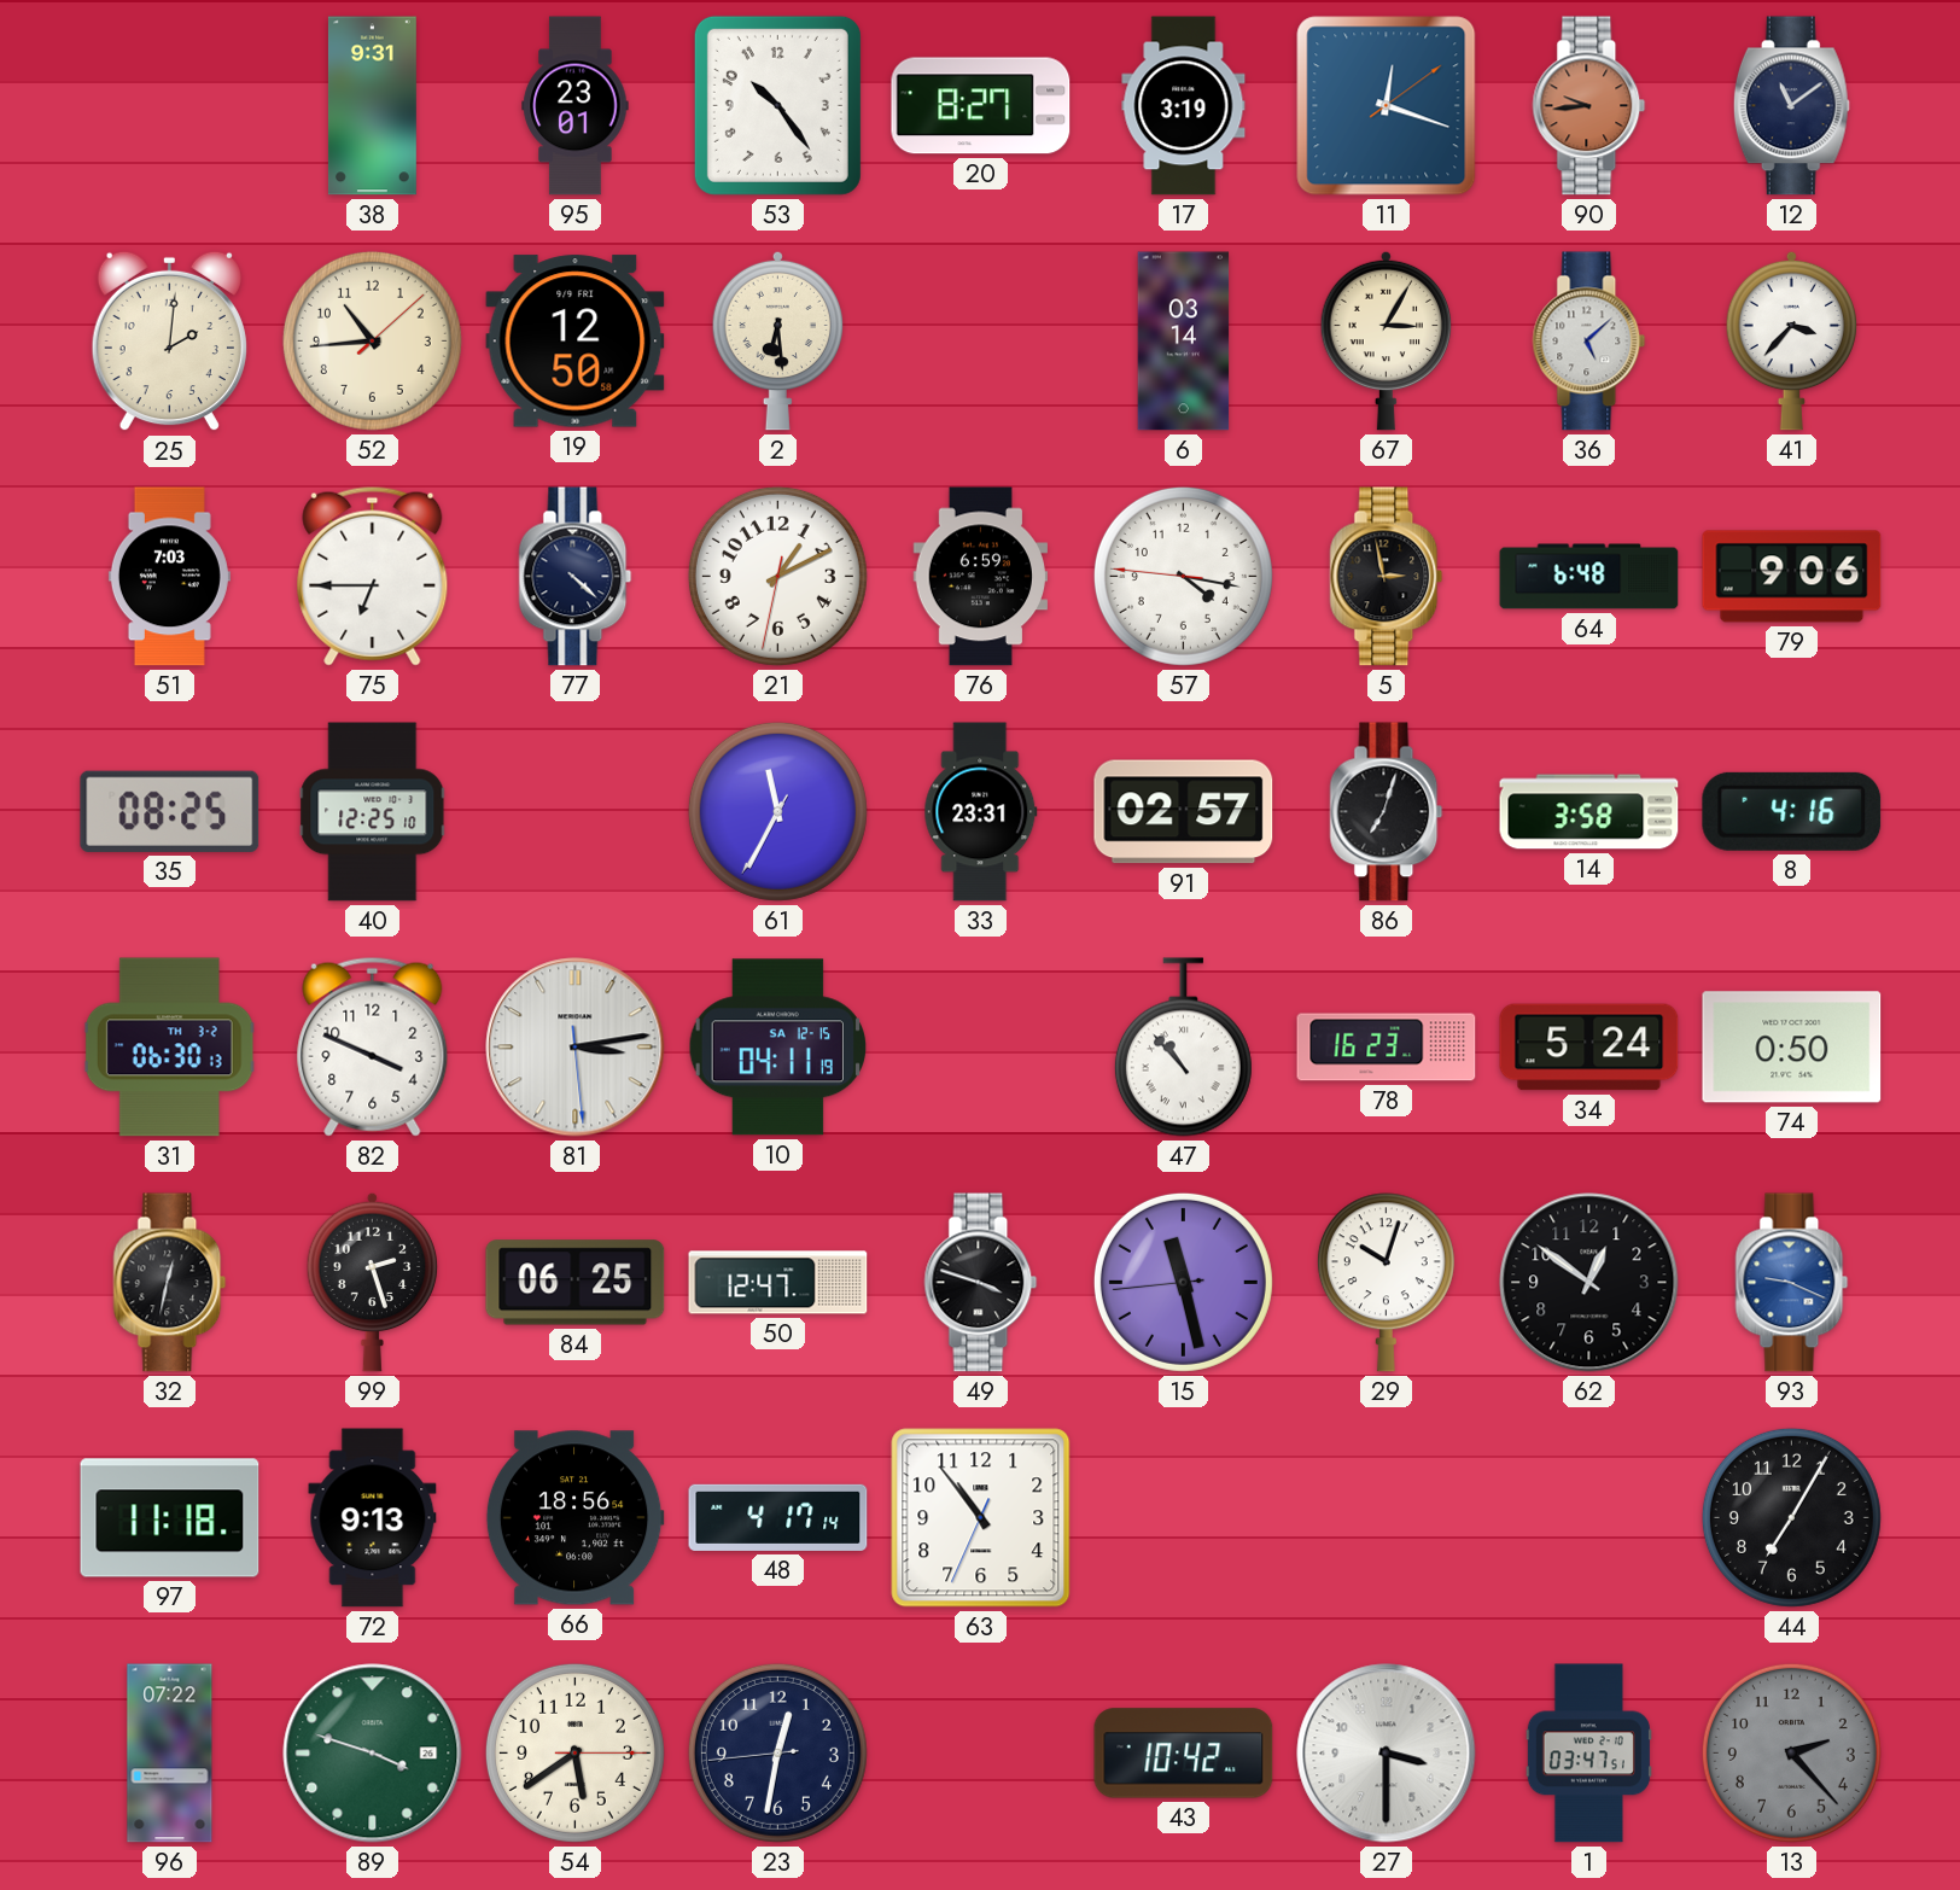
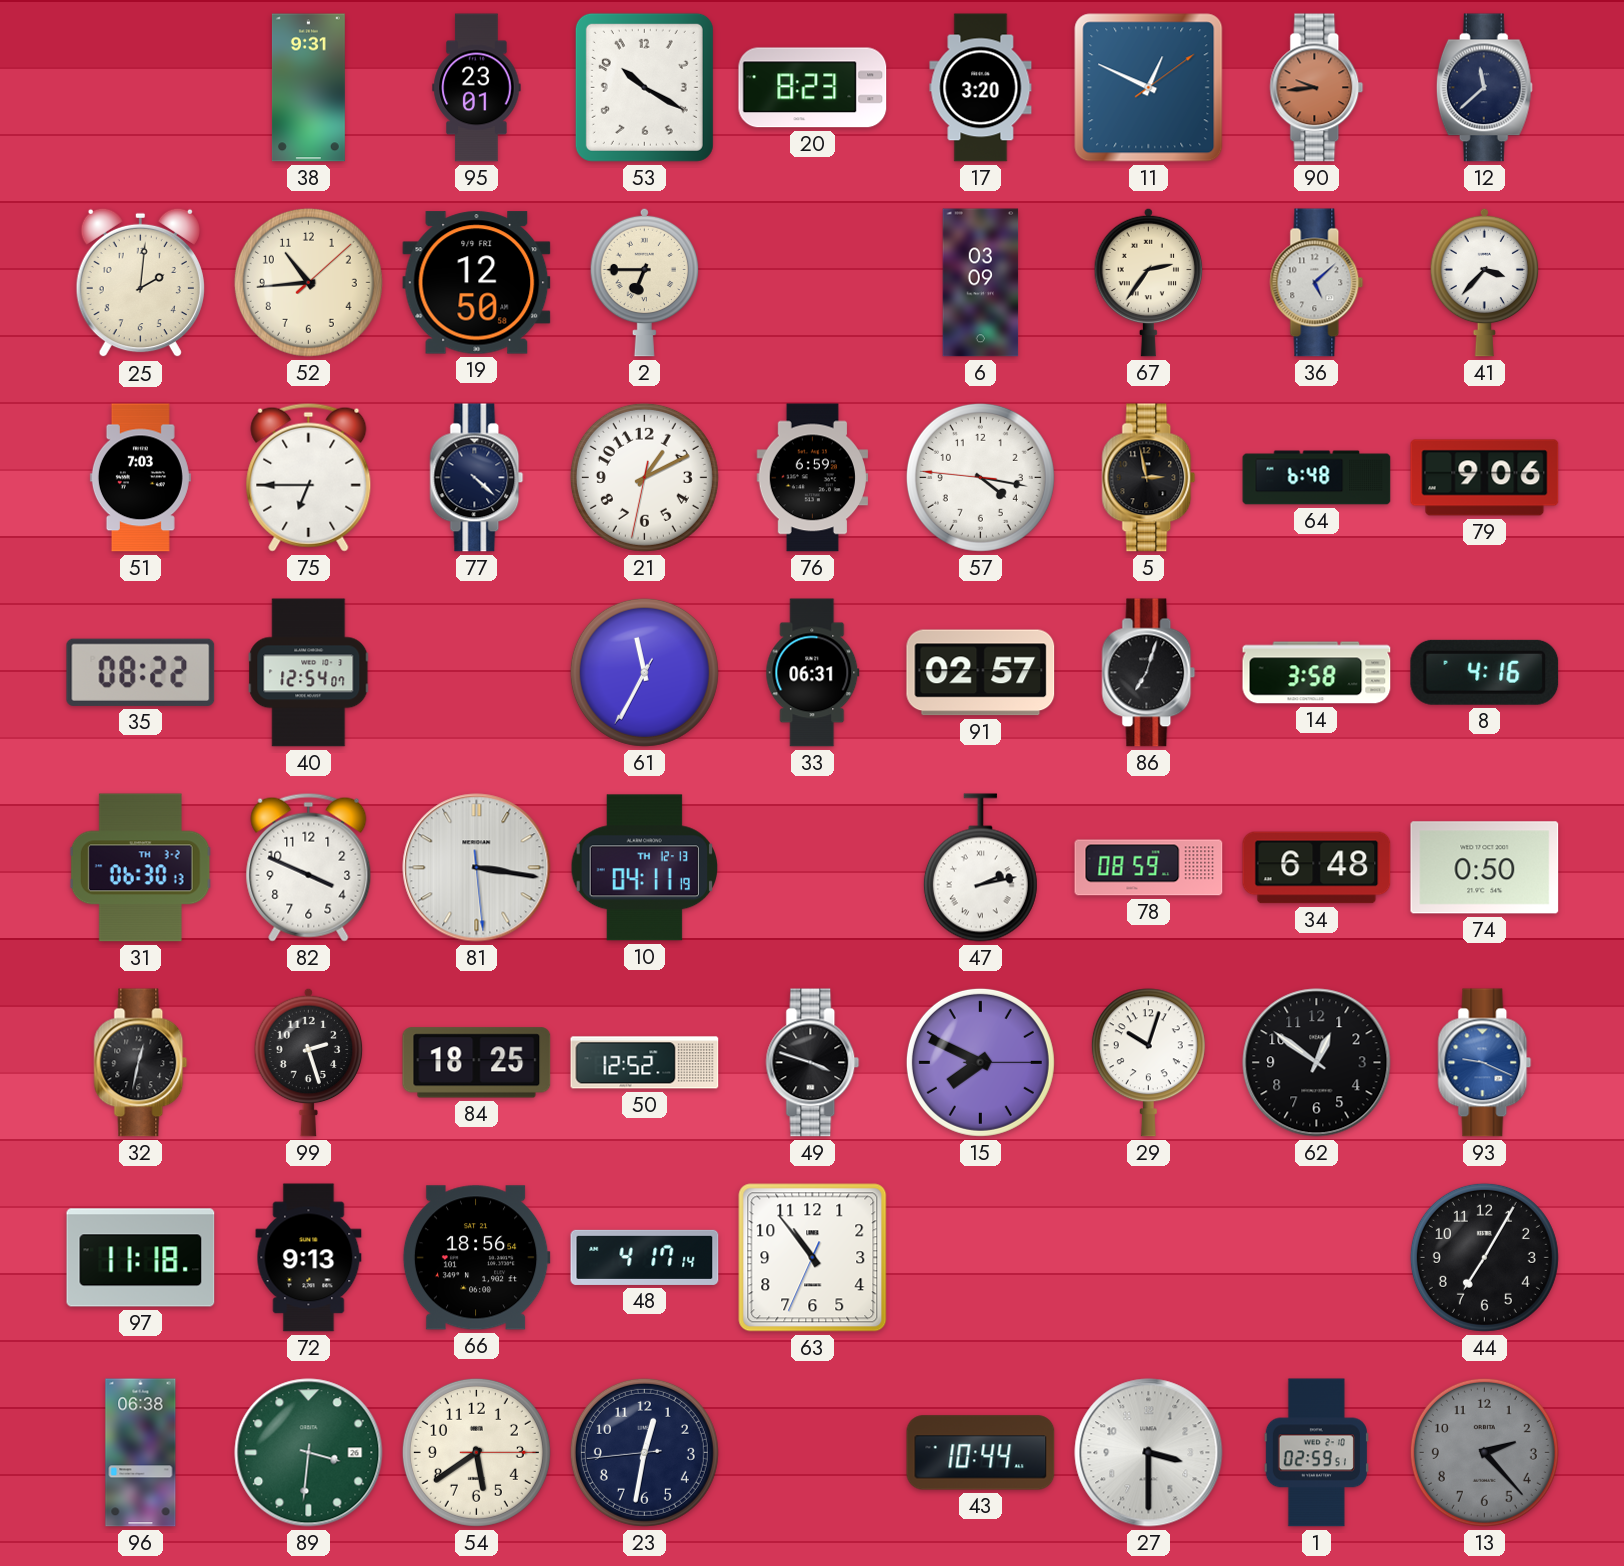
53: 10:24 -> 10:20 (644, 87)
20: 8:27 -> 8:23 (813, 88)
17: 3:19 -> 3:20 (981, 88)
11: 12:18 -> 12:49 (1149, 88)
12: 11:09 -> 11:38 (1484, 88)
2: 6:29 -> 6:45 (645, 282)
6: 03:14 -> 03:09 (981, 283)
67: 3:05 -> 2:36 (1149, 282)
35: 08:25 -> 08:22 (141, 672)
40: 12:25 -> 12:54 (309, 673)
33: 23:31 -> 06:31 (813, 673)
81: 3:13 -> 3:16 (477, 868)
10 date: SA 12-15 -> TH 12-13 (644, 868)
47: 10:53 -> 2:13 (980, 868)
78: 16:23 -> 08:59 (1149, 868)
34: 5:24 -> 6:48 (1317, 868)
84: 06:25 -> 18:25 (477, 1063)
50: 12:47 -> 12:52 (645, 1063)
15: 11:27 -> 7:49 (980, 1062)
96: 07:22 -> 06:38 (141, 1453)
89: 3:48 -> 3:31 (309, 1453)
43: 10:42 -> 10:44 (981, 1453)
1: 03:47 -> 02:59 (1316, 1453)
